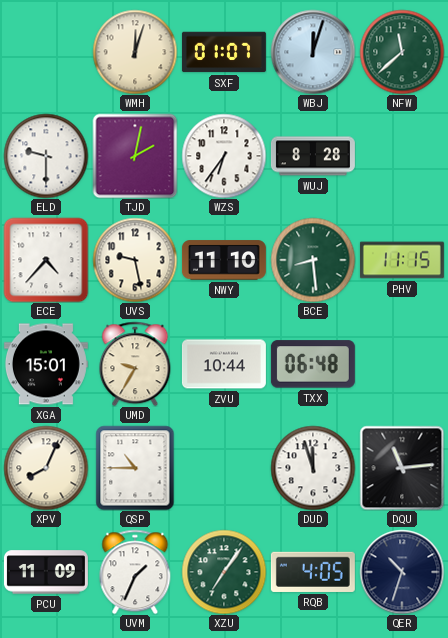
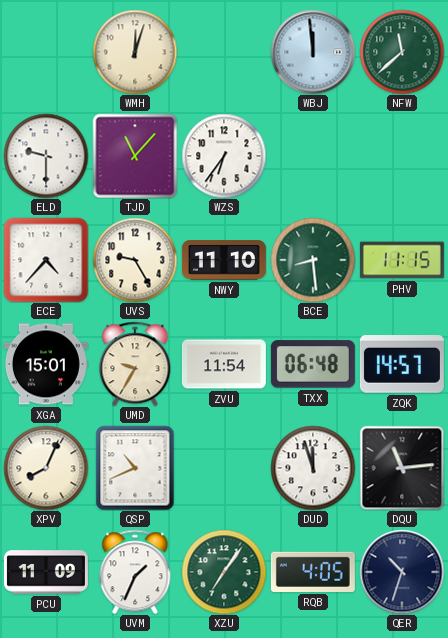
SXF: 01:07 -> none (224, 52)
WBJ: 12:03 -> 11:59 (313, 52)
TJD: 2:02 -> 11:07 (135, 156)
WUJ: 8:28 -> none (313, 156)
UVS: 9:28 -> 9:25 (135, 260)
ZVU: 10:44 -> 11:54 (224, 364)
ZQK: none -> 14:57 (402, 365)
QSP: 10:45 -> 10:41 (135, 468)
